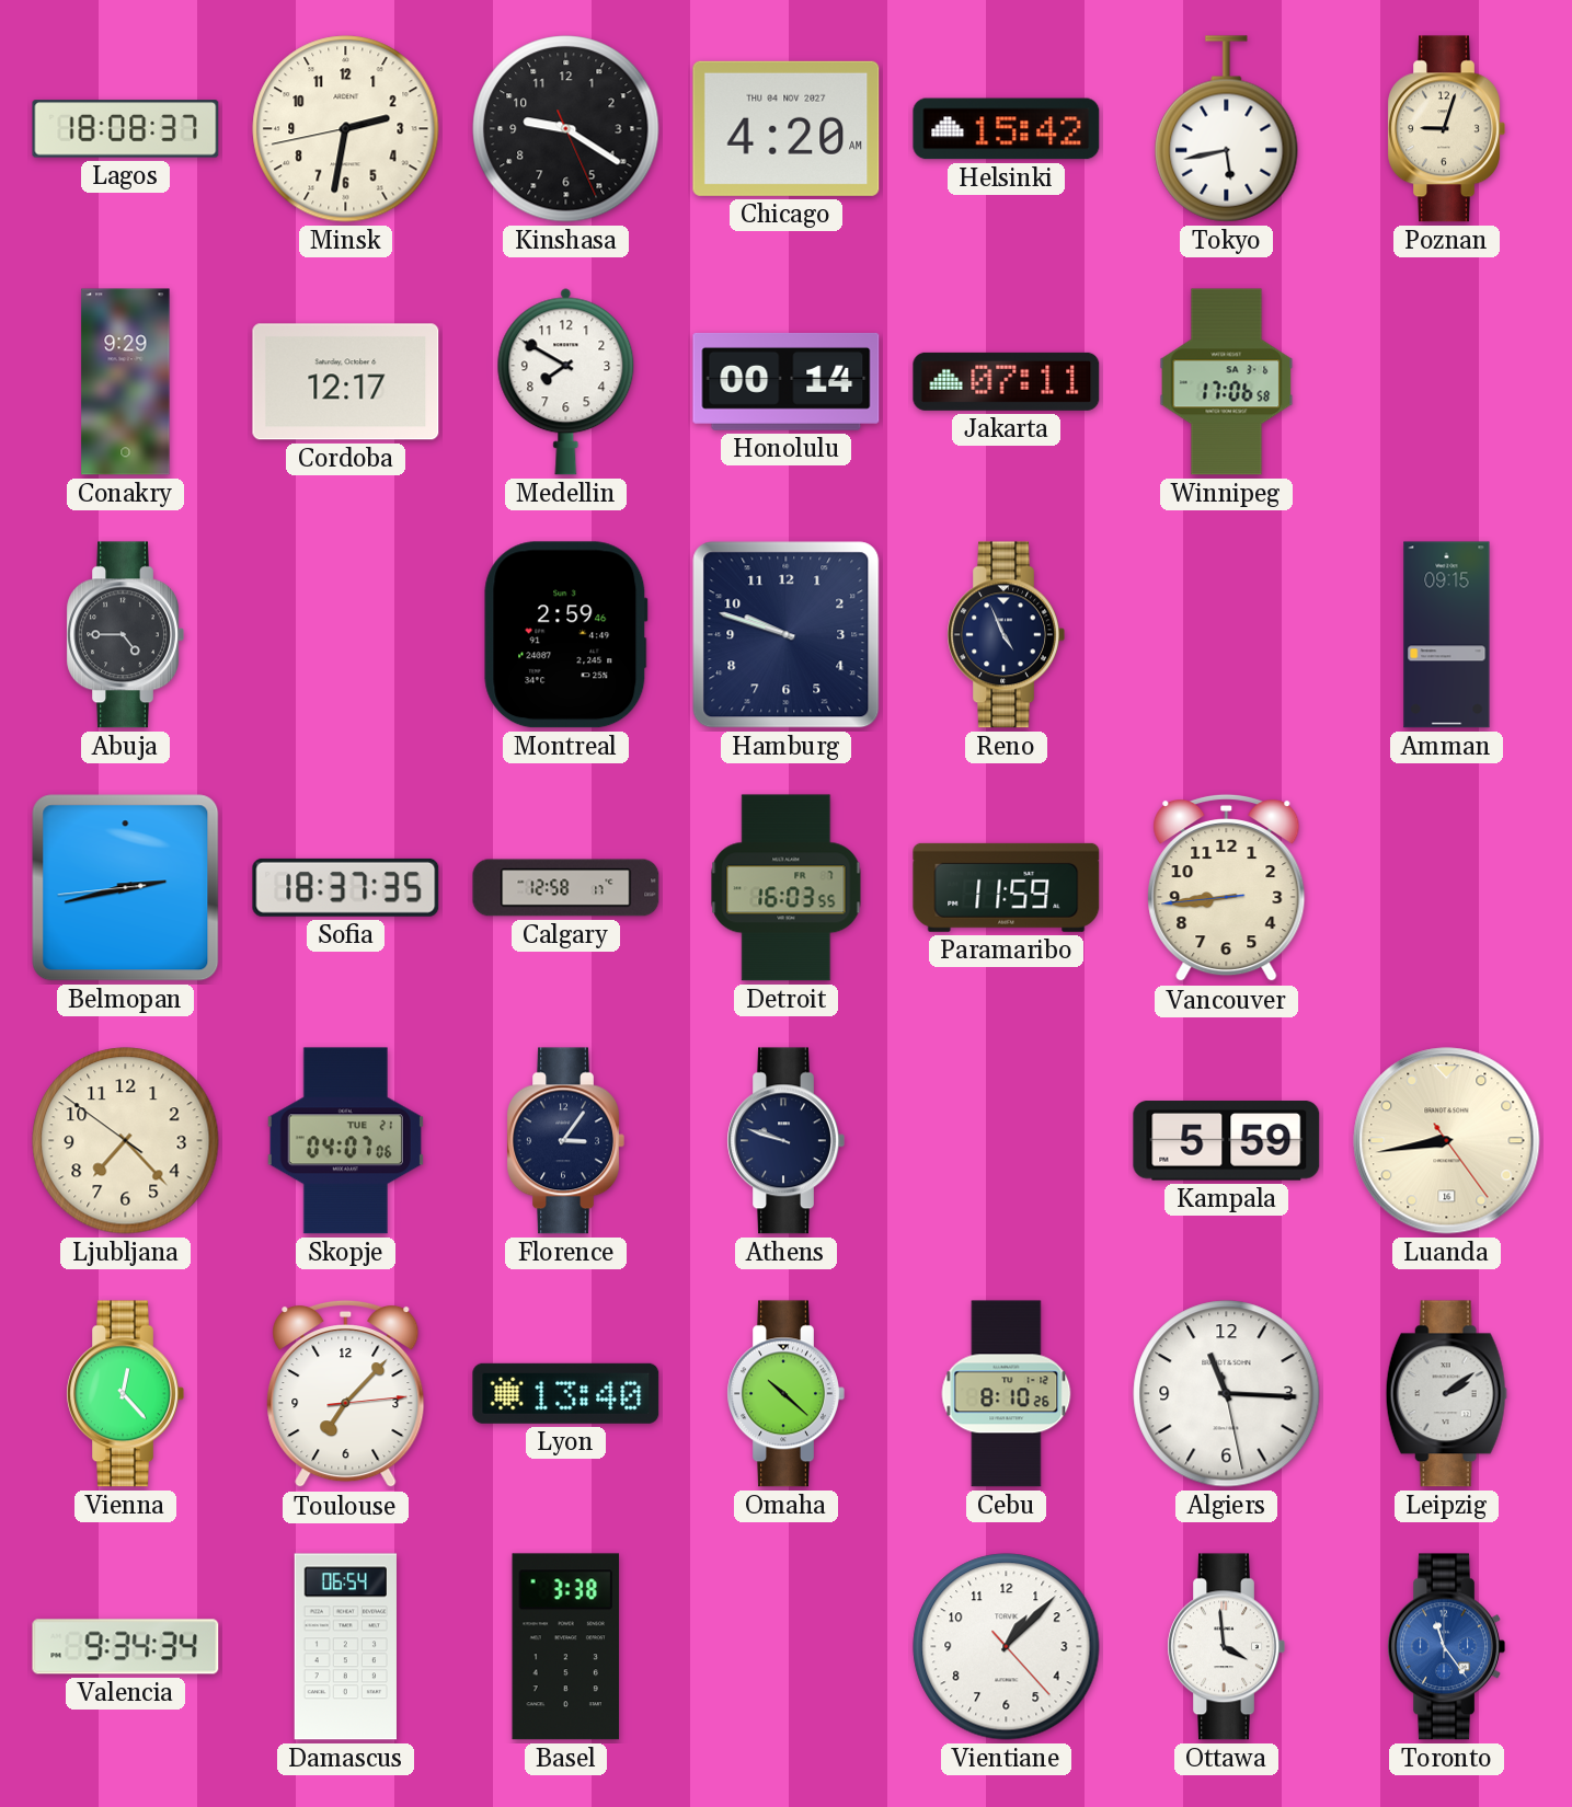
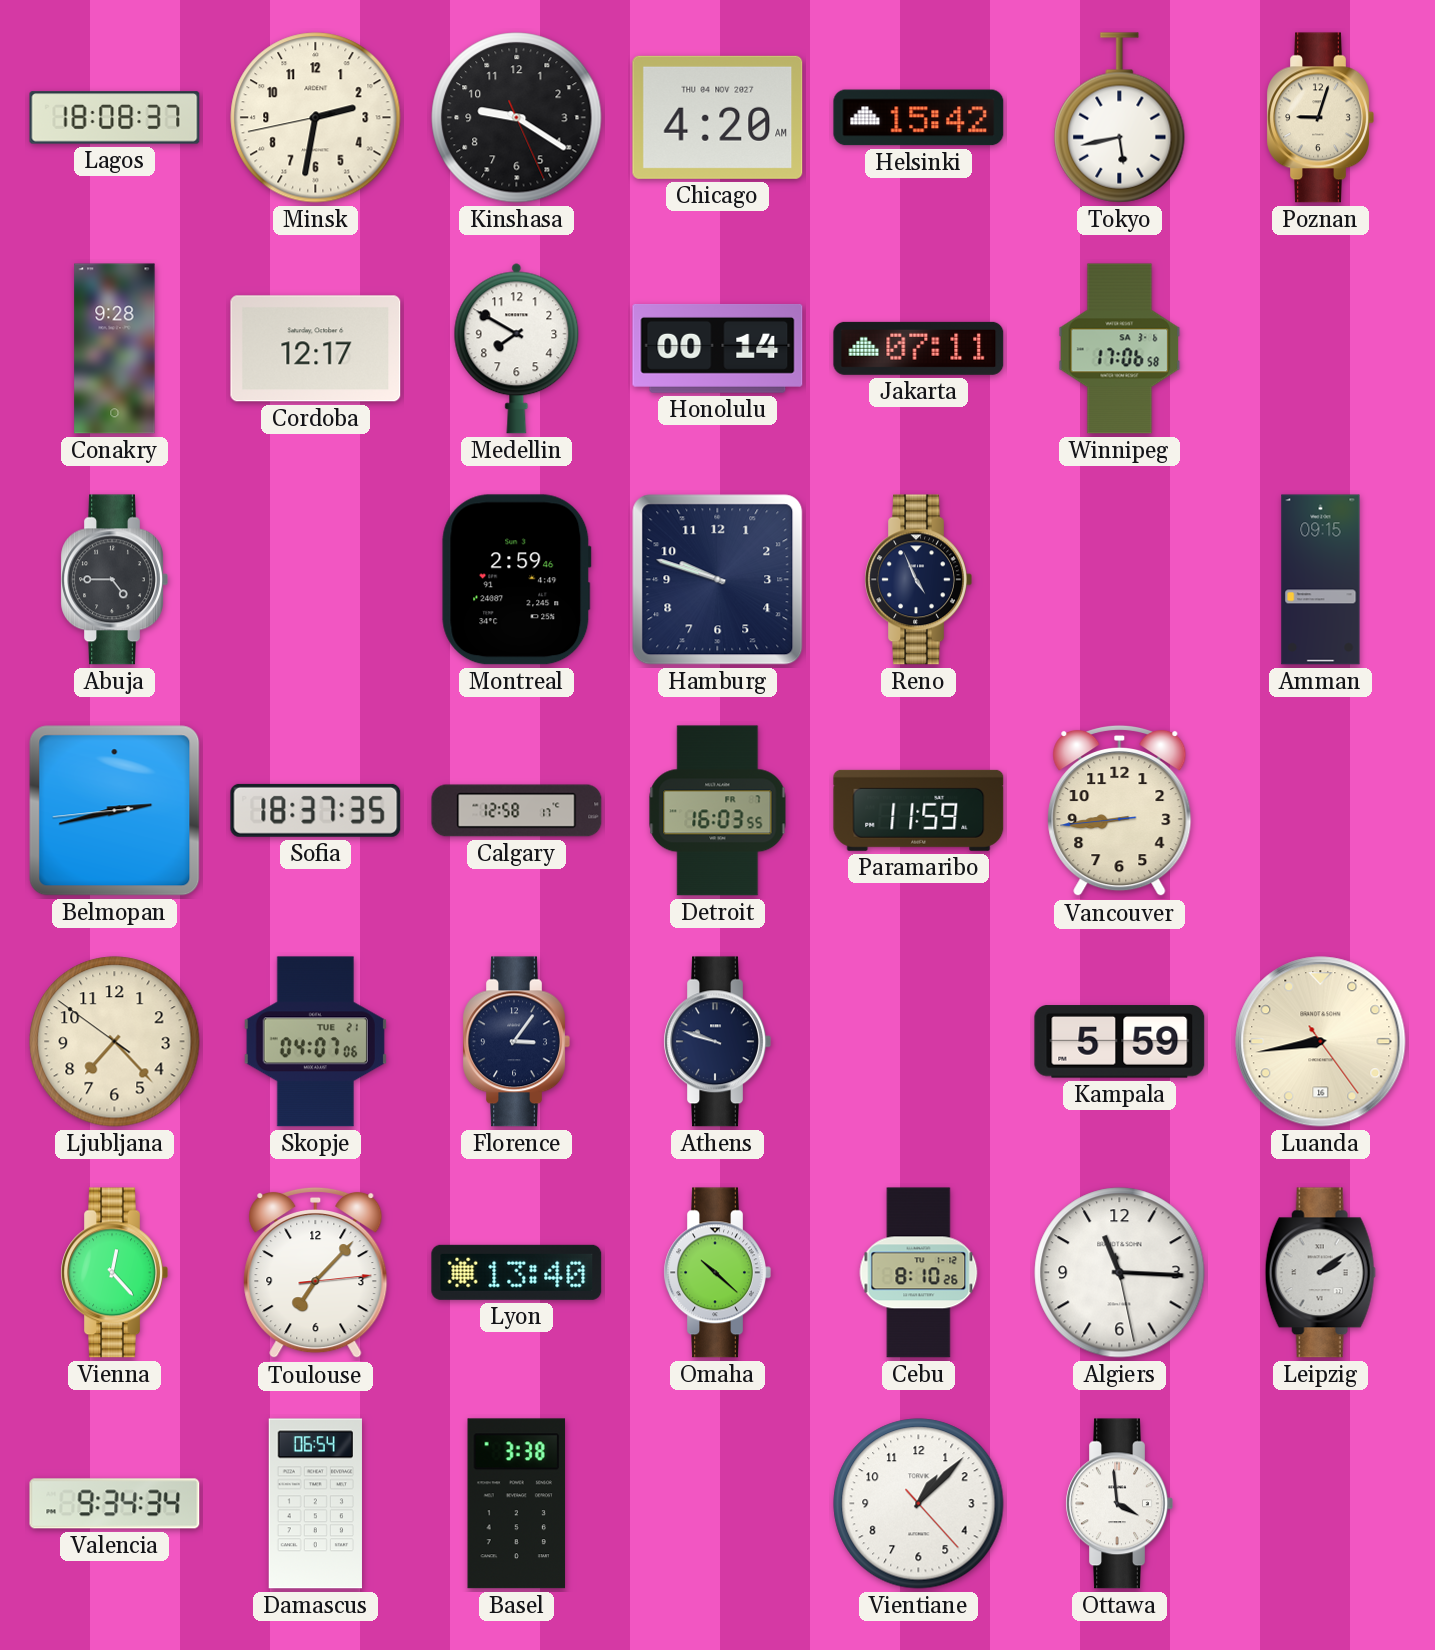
Conakry: 9:29 -> 9:28 (115, 349)
Toronto: 11:24 -> none (1446, 1647)
